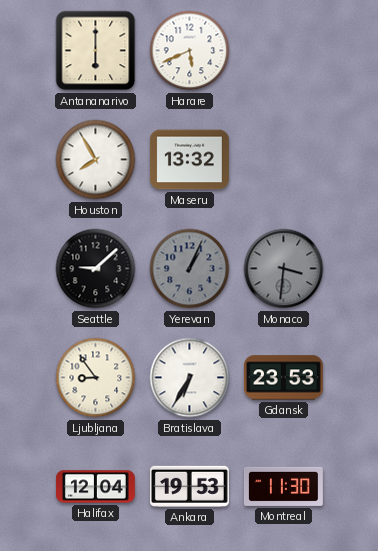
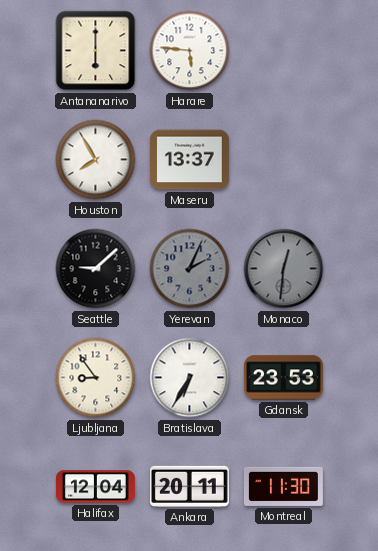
Harare: 5:41 -> 5:46 (190, 51)
Maseru: 13:32 -> 13:37 (189, 160)
Yerevan: 1:04 -> 2:04 (190, 269)
Monaco: 3:31 -> 12:31 (284, 269)
Ankara: 19:53 -> 20:11 (189, 486)
